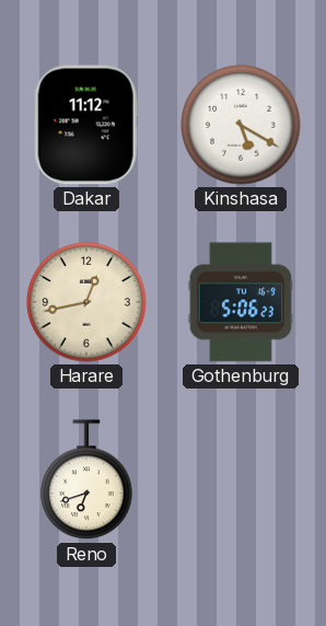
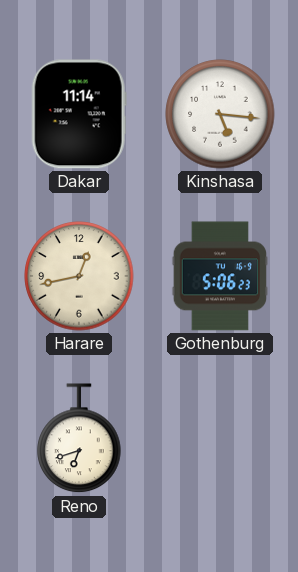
Dakar: 11:12 -> 11:14 (79, 114)
Kinshasa: 5:20 -> 5:16 (220, 114)
